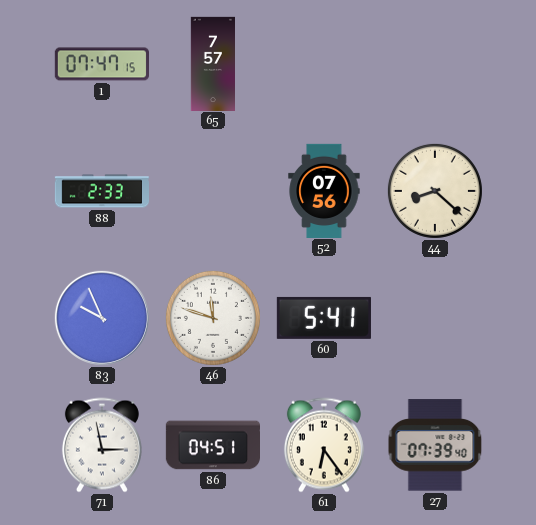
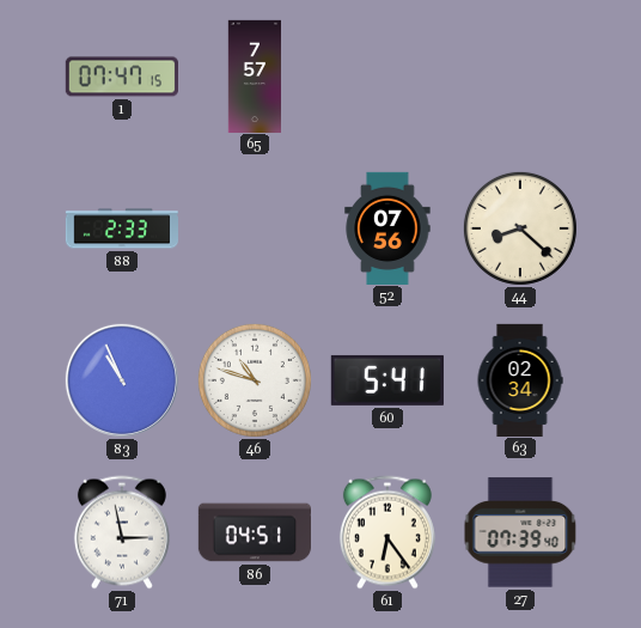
83: 9:56 -> 10:56 (122, 380)
46: 11:48 -> 10:48 (255, 380)
63: none -> 02:34 (520, 379)
